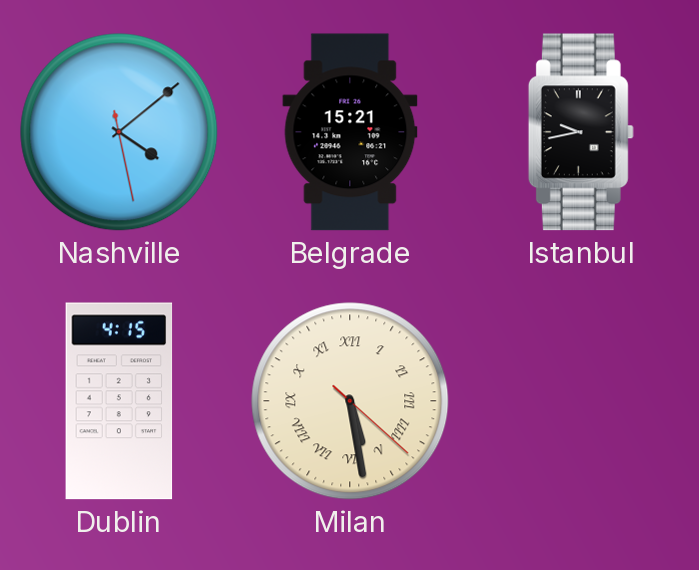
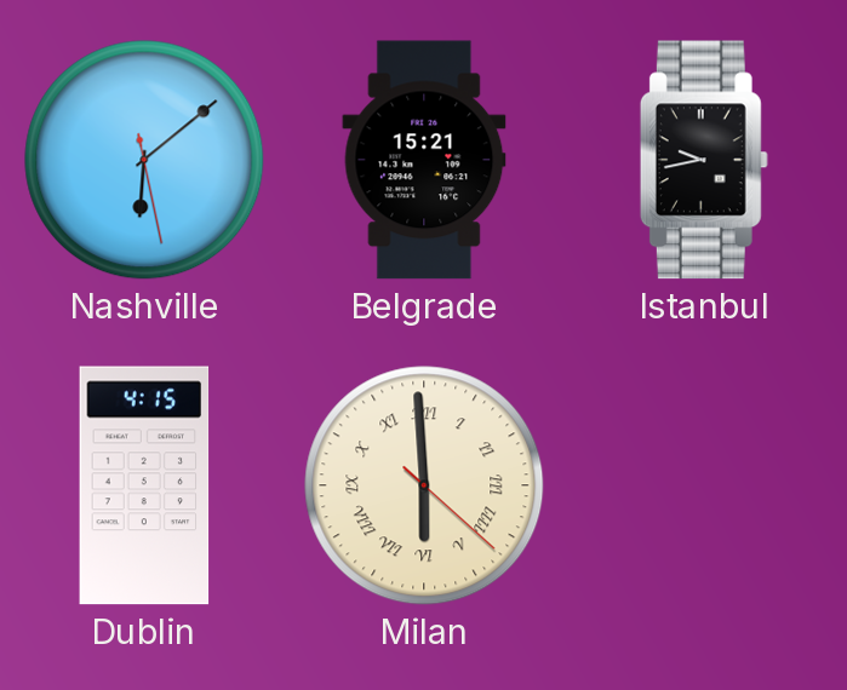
Nashville: 4:08 -> 6:08 (144, 160)
Milan: 5:28 -> 5:59 (424, 485)
